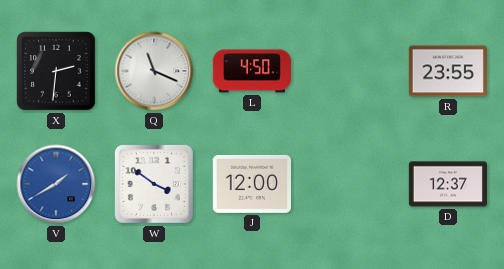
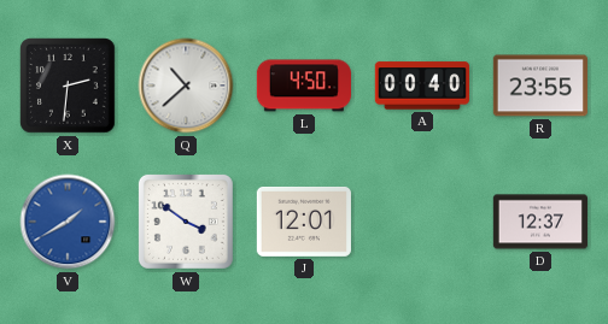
Q: 11:19 -> 10:38 (186, 86)
A: none -> 00:40 (422, 86)
J: 12:00 -> 12:01 (304, 222)
